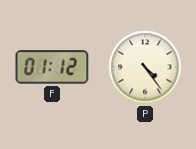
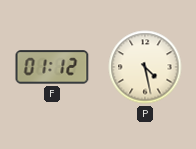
P: 4:24 -> 4:28 (145, 67)
